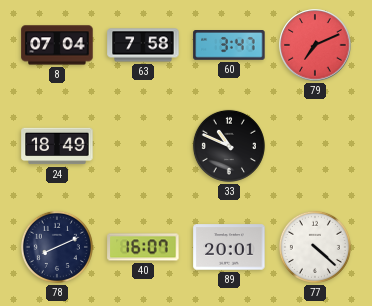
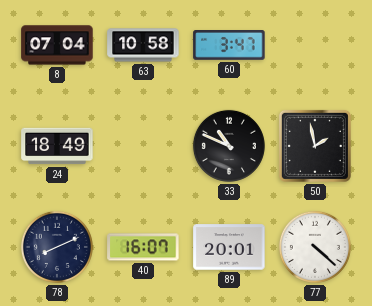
63: 7:58 -> 10:58 (143, 45)
79: 7:11 -> none (315, 45)
50: none -> 1:58 (315, 146)
